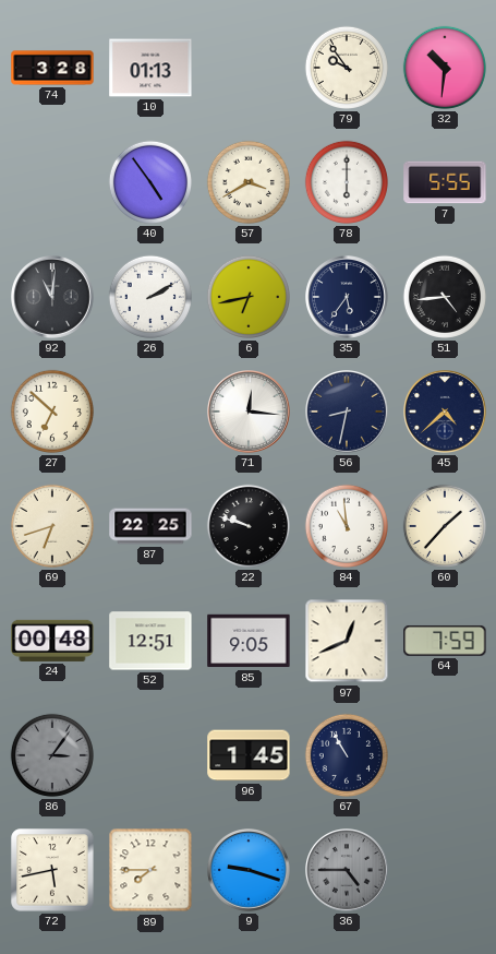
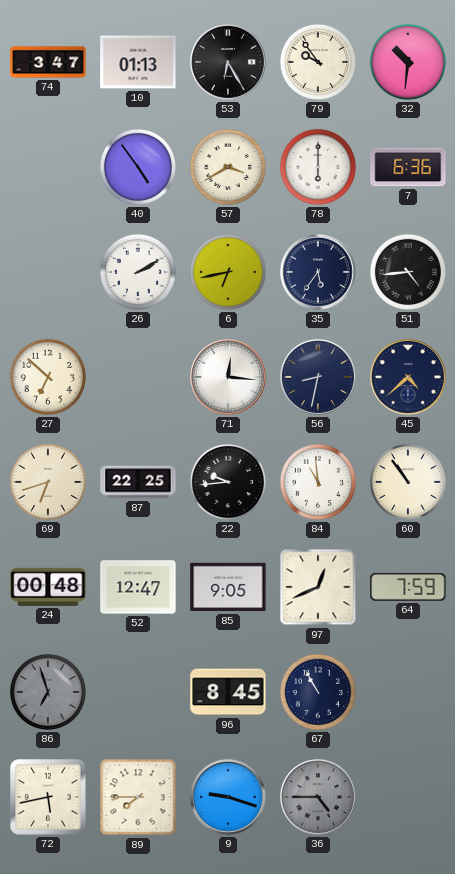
74: 3:28 -> 3:47 (48, 62)
53: none -> 6:25 (229, 63)
7: 5:55 -> 6:36 (408, 167)
92: 11:01 -> none (53, 298)
22: 9:48 -> 9:44 (228, 482)
60: 1:37 -> 10:54 (408, 482)
52: 12:51 -> 12:47 (138, 587)
86: 3:06 -> 6:57 (48, 692)
96: 1:45 -> 8:45 (228, 692)
